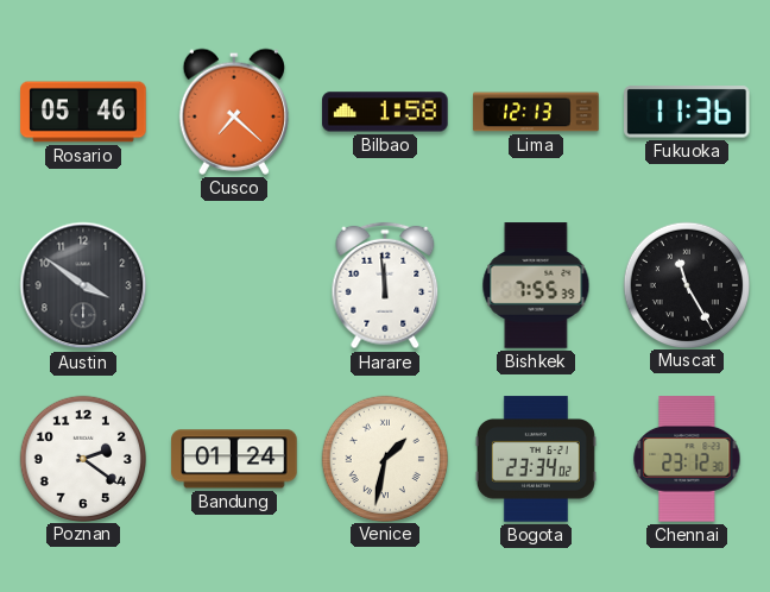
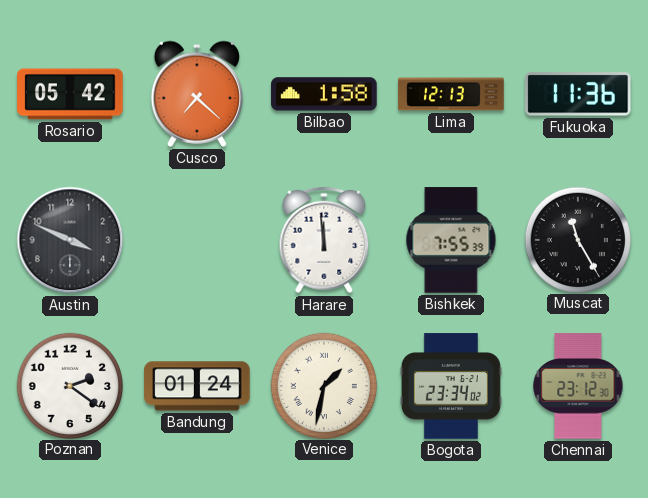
Rosario: 05:46 -> 05:42 (70, 94)
Austin: 3:51 -> 3:49 (70, 240)
